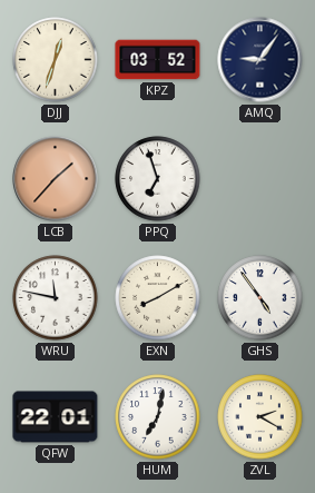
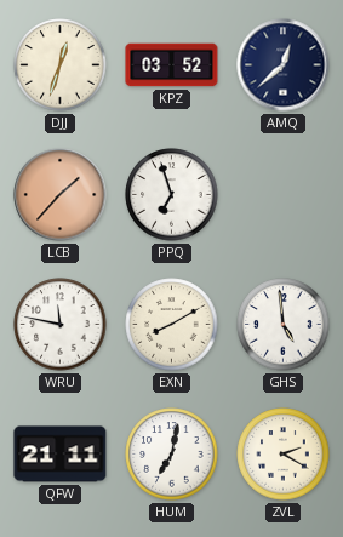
AMQ: 9:06 -> 12:38 (284, 65)
GHS: 4:54 -> 4:59 (284, 325)
QFW: 22:01 -> 21:11 (61, 455)
